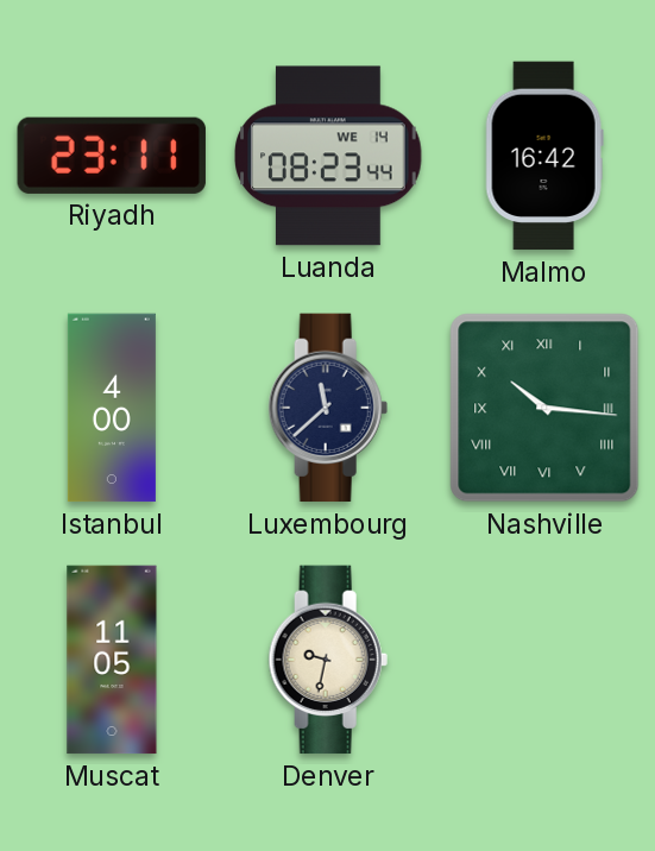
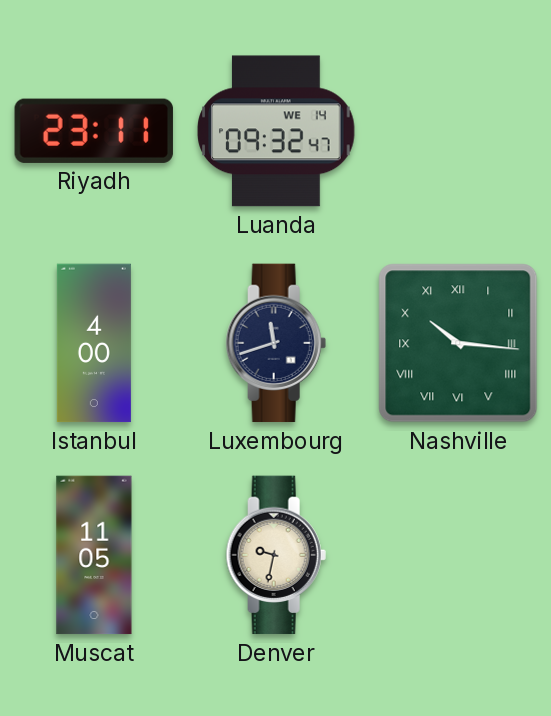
Luanda: 08:23 -> 09:32 (276, 131)
Malmo: 16:42 -> none (544, 156)
Luxembourg: 11:38 -> 11:42 (276, 343)
